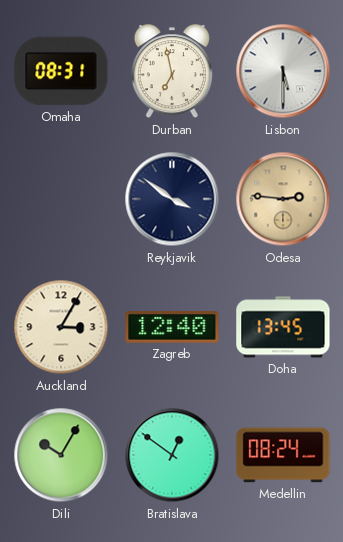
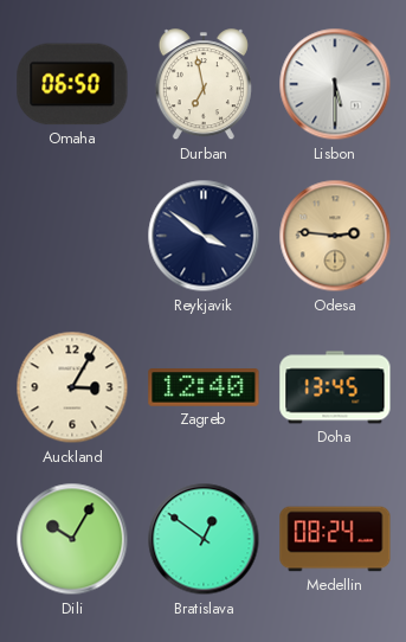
Omaha: 08:31 -> 06:50 (72, 84)
